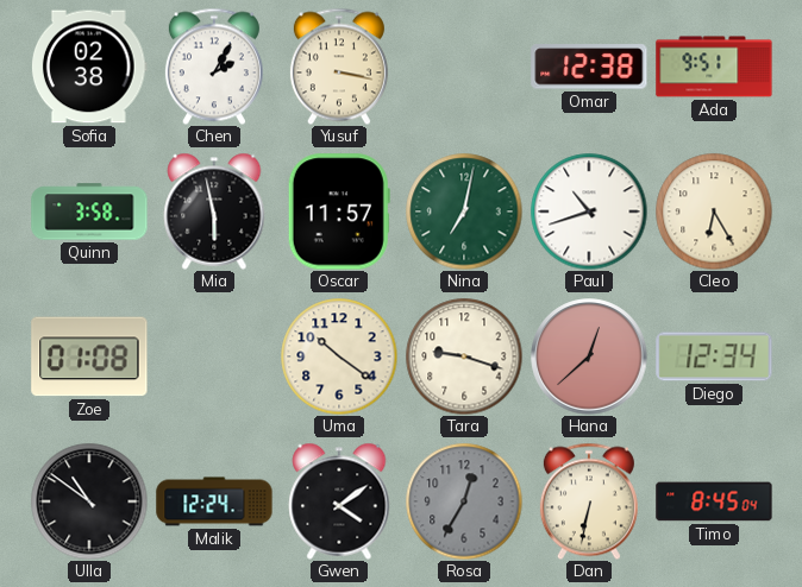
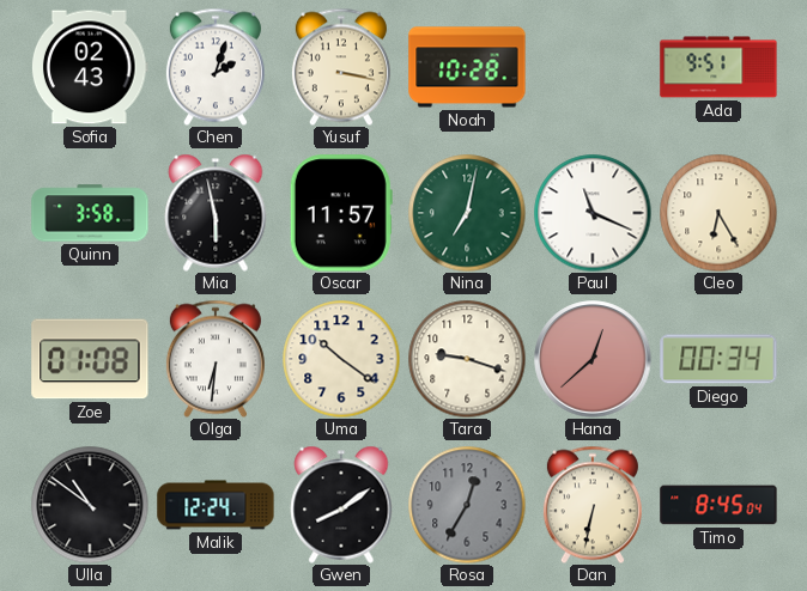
Sofia: 02:38 -> 02:43 (90, 67)
Chen: 2:05 -> 2:03 (216, 67)
Noah: none -> 10:28 (467, 67)
Omar: 12:38 -> none (589, 67)
Paul: 10:42 -> 11:19 (593, 213)
Olga: none -> 6:31 (216, 359)
Diego: 12:34 -> 00:34 (718, 359)
Gwen: 4:09 -> 8:09 (341, 505)
